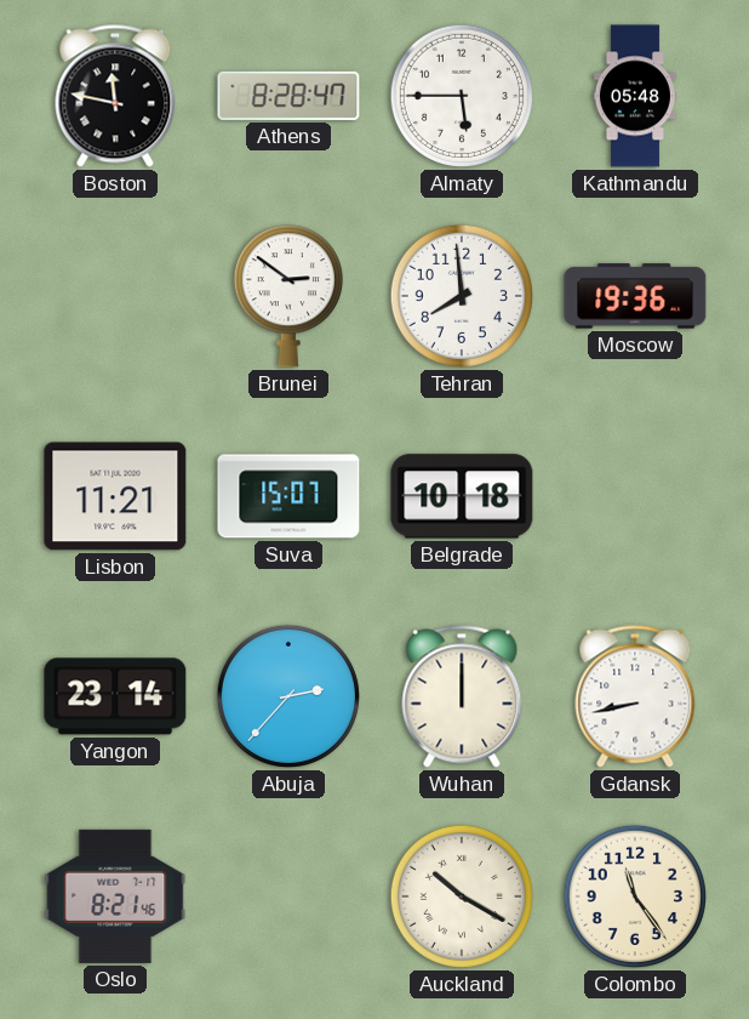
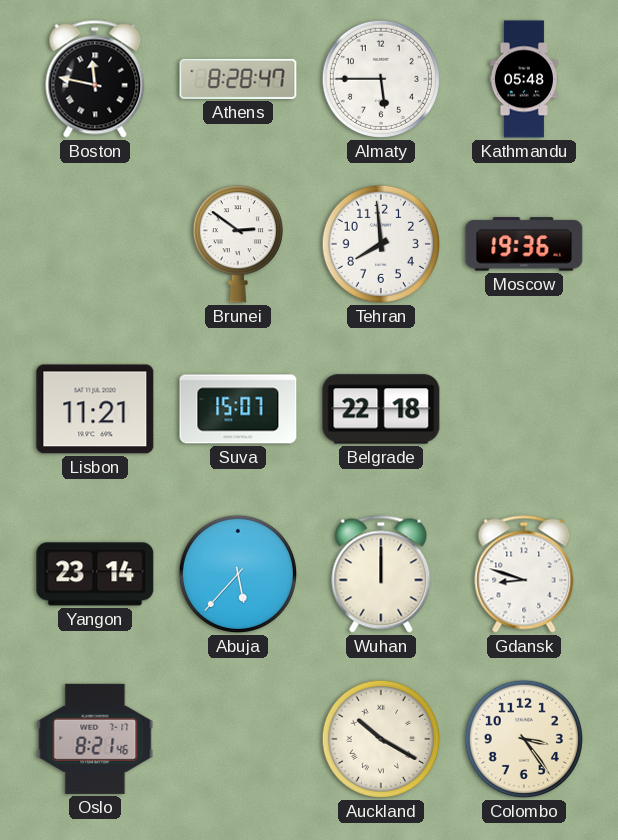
Belgrade: 10:18 -> 22:18 (381, 409)
Abuja: 2:37 -> 5:37 (238, 574)
Gdansk: 8:43 -> 8:48 (524, 574)
Colombo: 11:24 -> 3:24 (524, 739)
